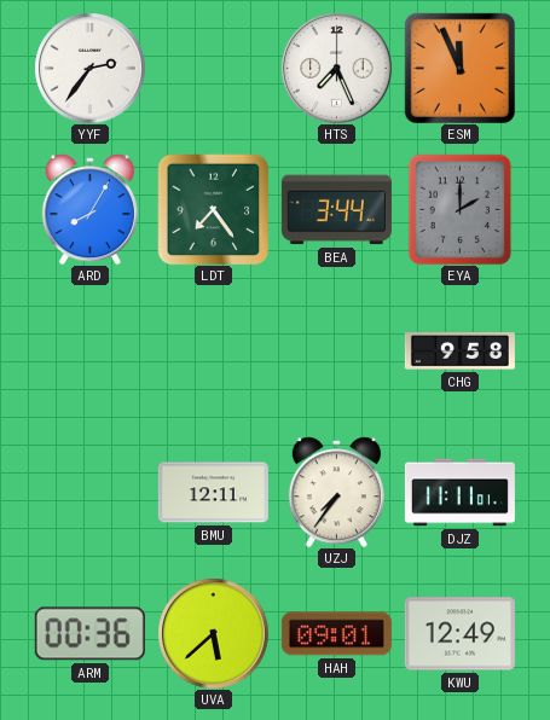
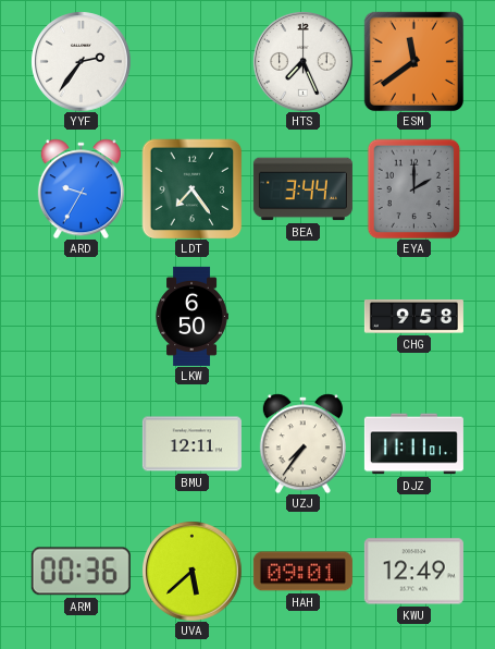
ESM: 11:56 -> 11:39 (413, 61)
ARD: 8:05 -> 9:35 (81, 188)
LKW: none -> 6:50 (191, 316)
